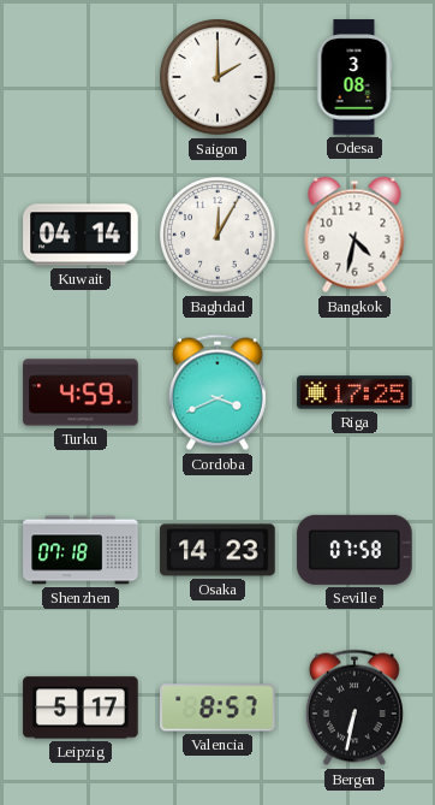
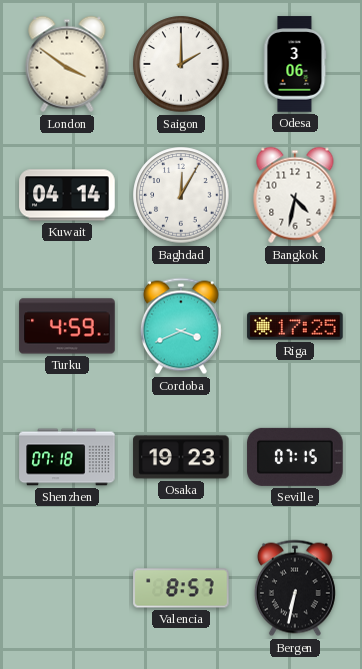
London: none -> 3:51 (67, 64)
Odesa: 3:08 -> 3:06 (295, 64)
Osaka: 14:23 -> 19:23 (181, 457)
Seville: 07:58 -> 07:15 (295, 457)
Leipzig: 5:17 -> none (81, 708)
